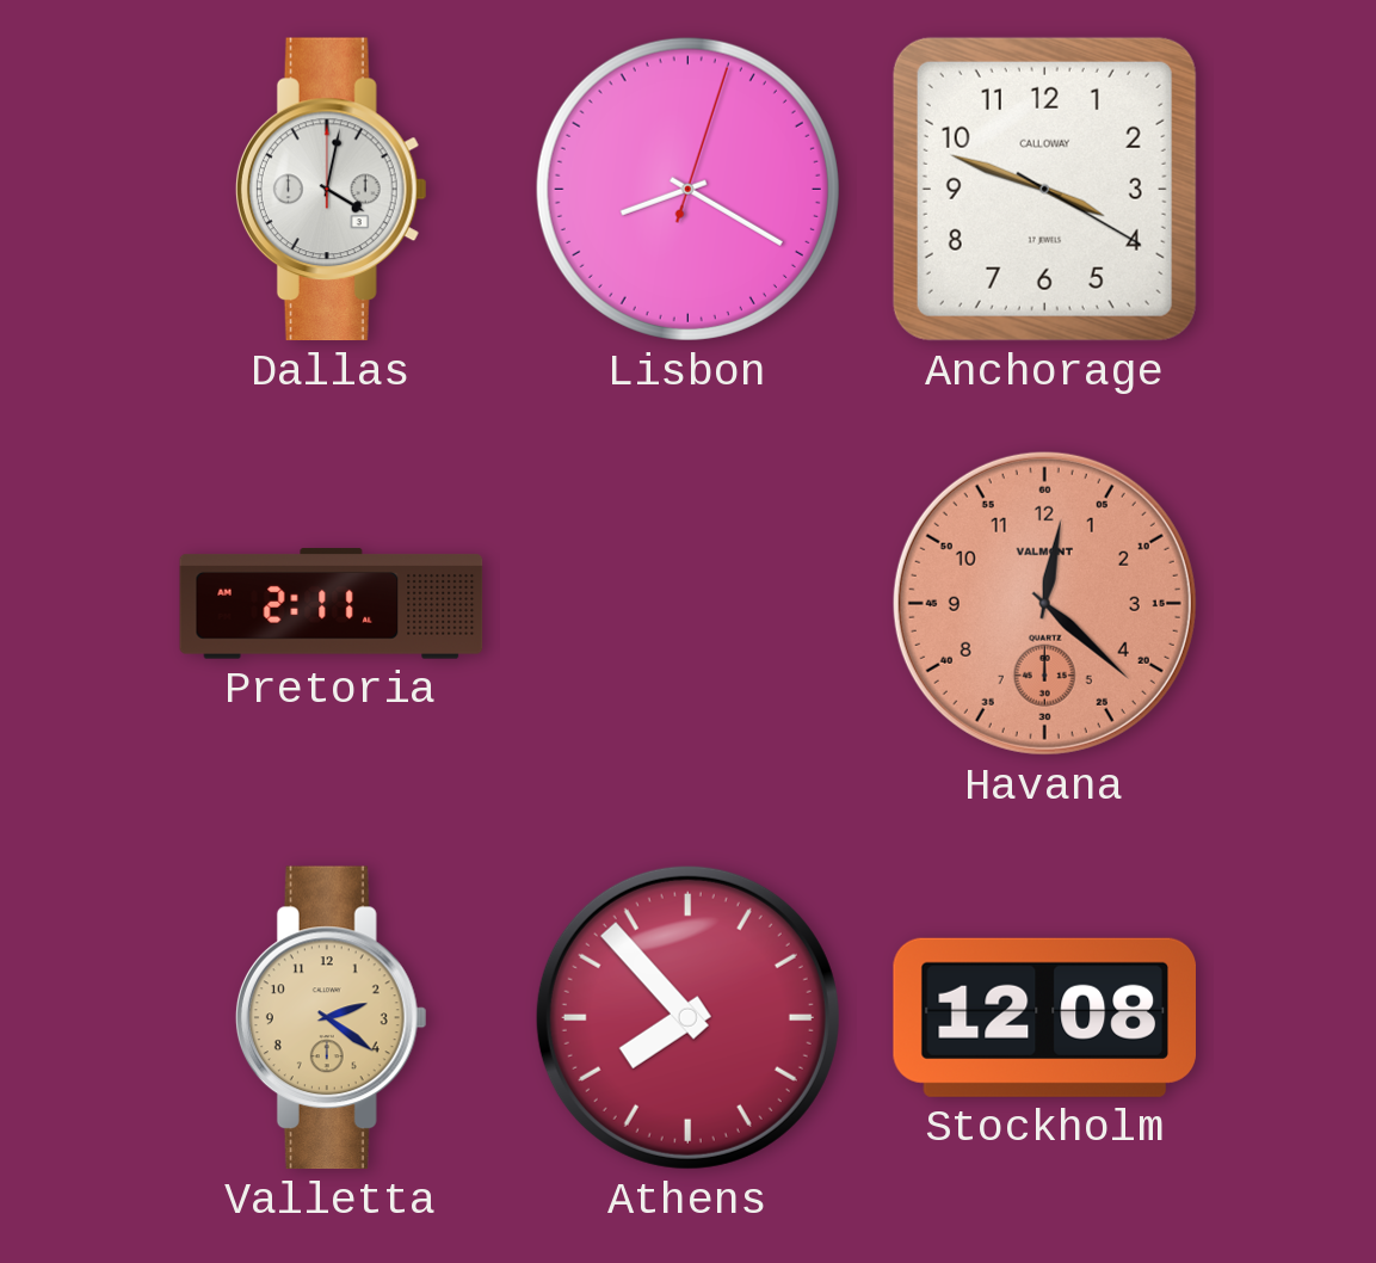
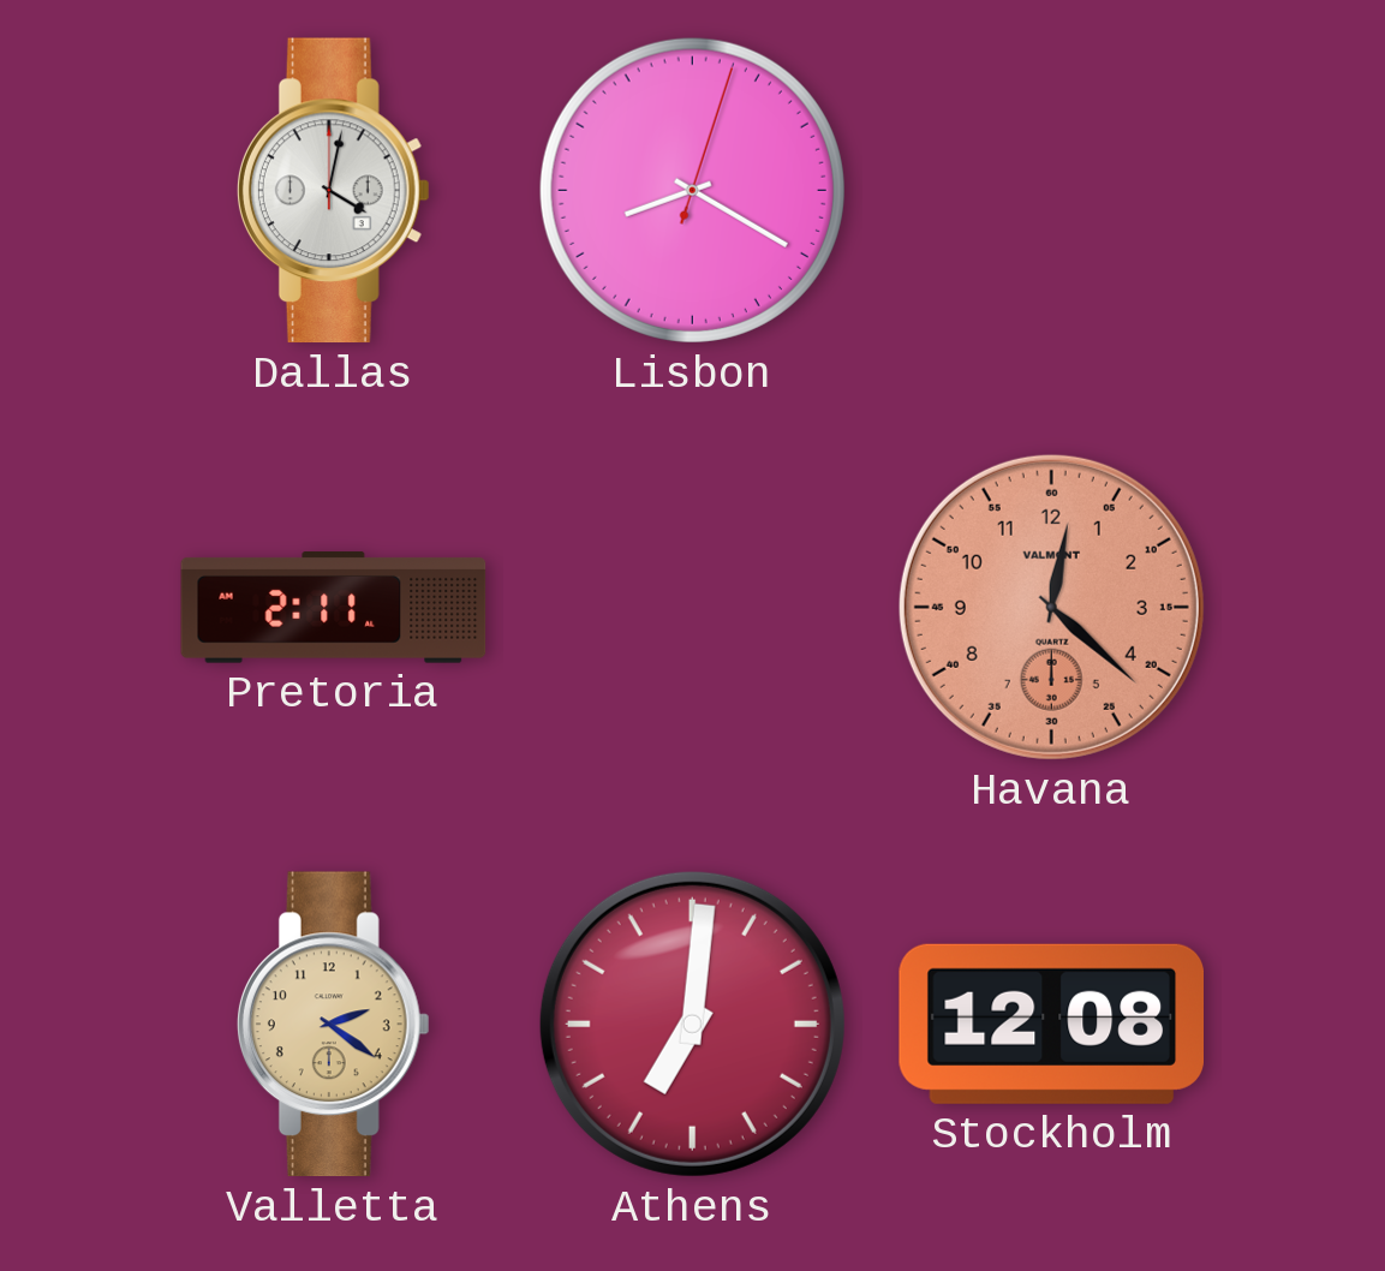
Anchorage: 3:48 -> none (1044, 189)
Athens: 7:53 -> 7:01 (692, 1024)
